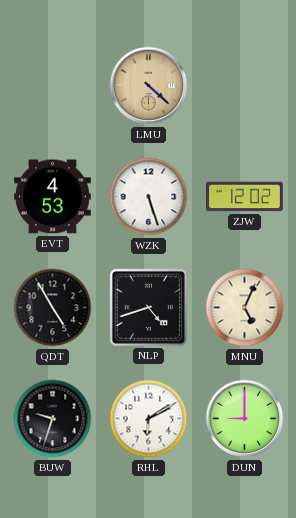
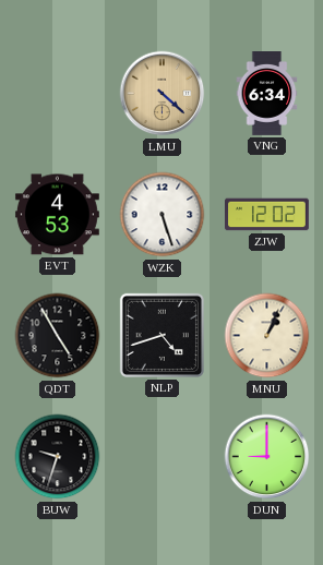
VNG: none -> 6:34 (267, 94)
MNU: 5:04 -> 1:04 (267, 336)
RHL: 6:10 -> none (149, 419)
